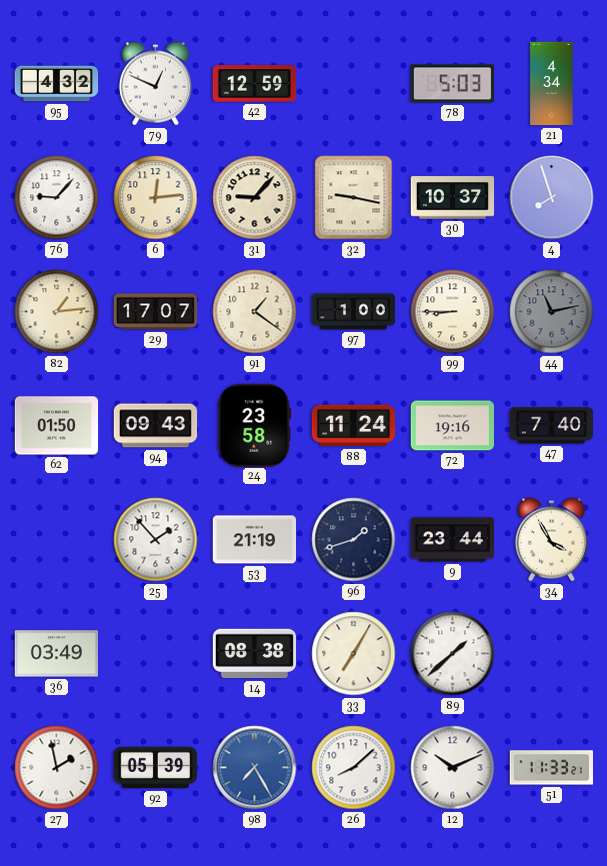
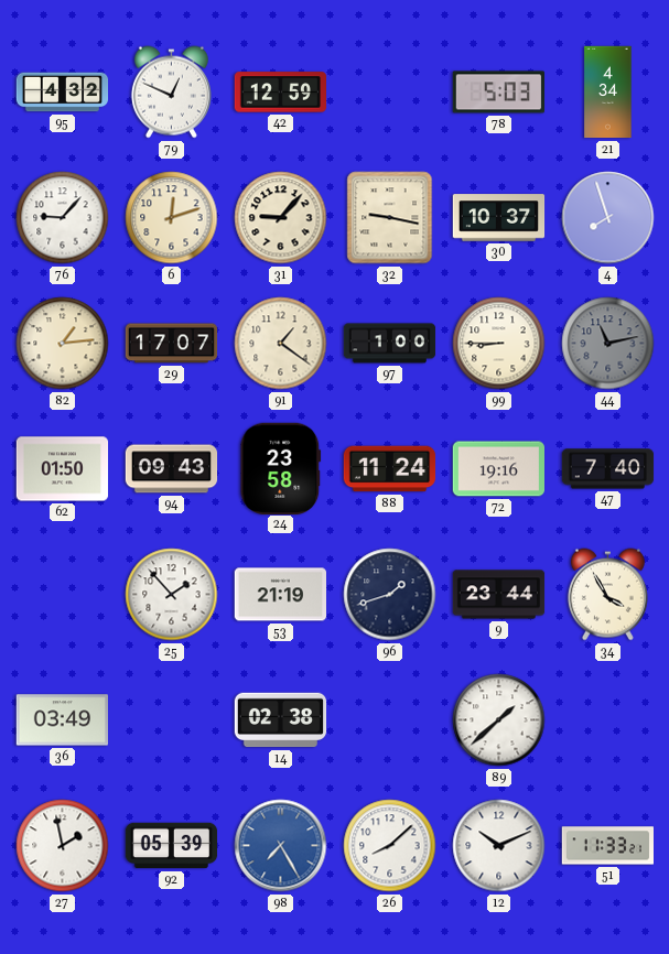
6: 12:14 -> 12:12 (172, 218)
14: 08:38 -> 02:38 (281, 720)
33: 7:05 -> none (354, 654)
